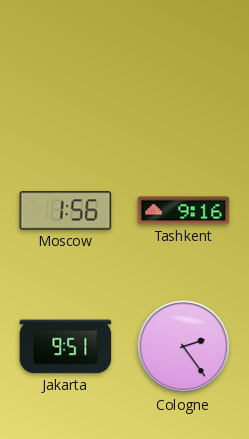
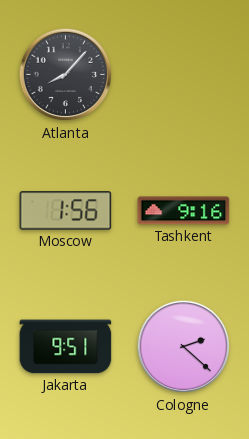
Atlanta: none -> 8:07 (66, 75)
Cologne: 2:24 -> 2:22 (184, 347)
